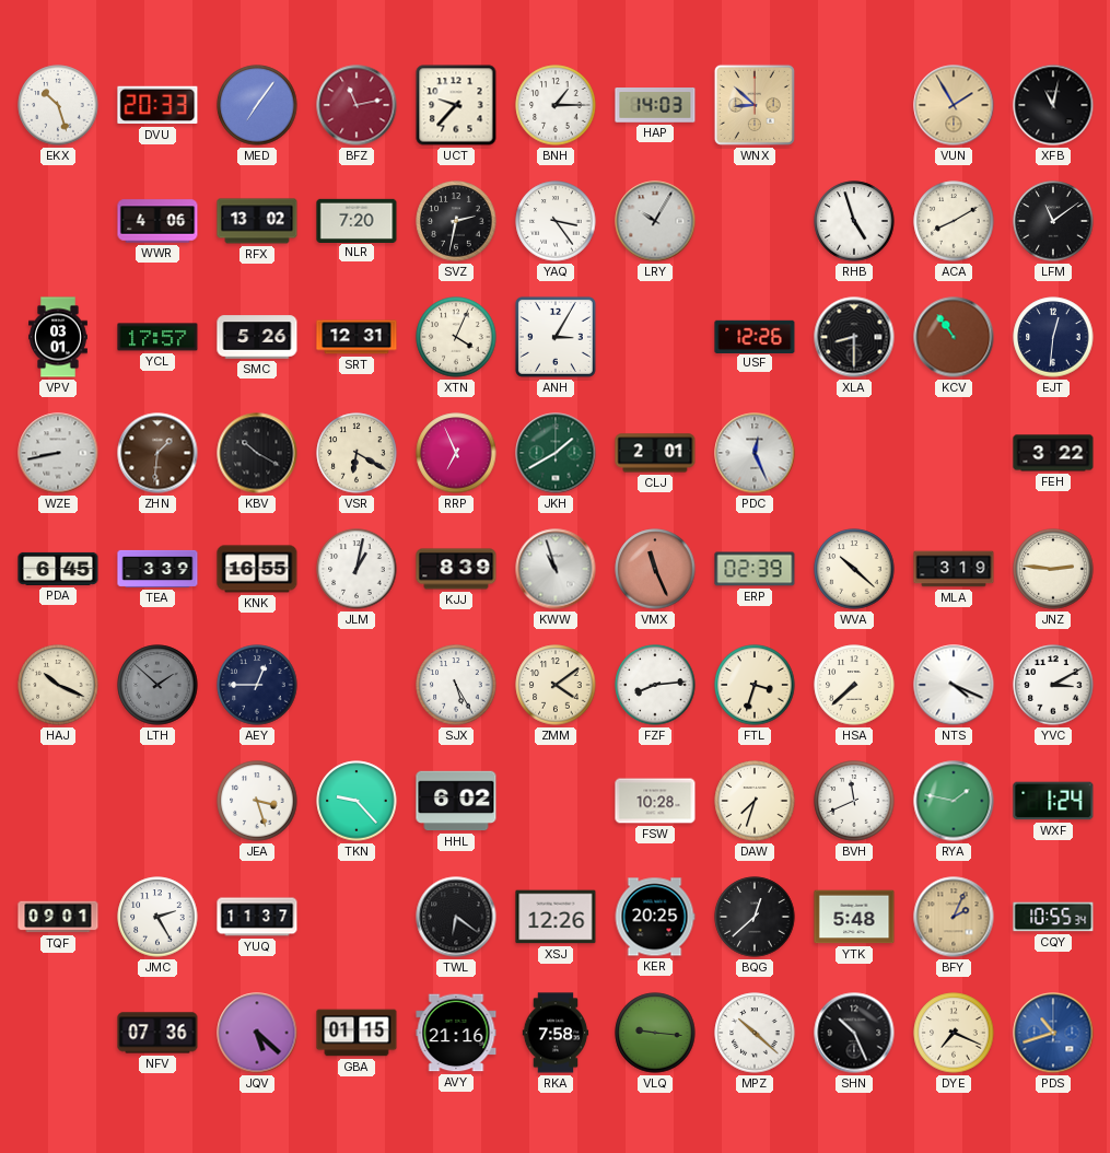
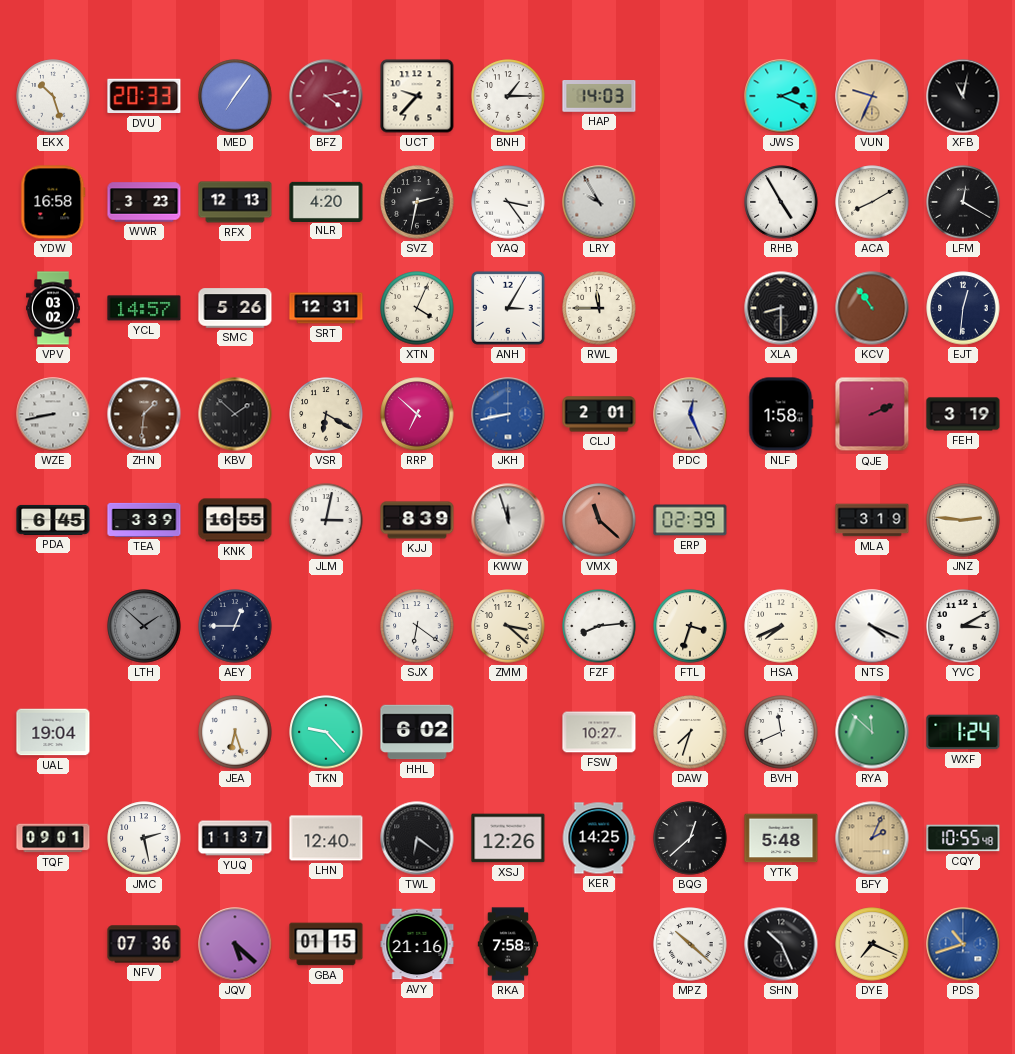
BFZ: 11:13 -> 4:13 (326, 96)
WNX: 8:52 -> none (755, 105)
JWS: none -> 2:19 (781, 96)
VUN: 1:55 -> 9:34 (872, 96)
YDW: none -> 16:58 (53, 202)
WWR: 4:06 -> 3:23 (144, 202)
RFX: 13:02 -> 12:13 (235, 202)
NLR: 7:20 -> 4:20 (326, 201)
LRY: 10:05 -> 9:55 (599, 202)
RHB: 4:57 -> 4:55 (781, 202)
LFM: 11:09 -> 12:20 (963, 202)
VPV: 03:01 -> 03:02 (54, 308)
YCL: 17:57 -> 14:57 (144, 308)
RWL: none -> 11:45 (599, 308)
USF: 12:26 -> none (755, 336)
KBV: 10:20 -> 1:52 (235, 414)
RRP: 6:56 -> 6:52 (417, 414)
JKH: 1:40 -> 8:43 (508, 414)
JKH dial: green -> blue (508, 414)
NLF: none -> 1:58 (781, 414)
QJE: none -> 2:11 (872, 414)
FEH: 3:22 -> 3:19 (963, 414)
JLM: 1:02 -> 3:02 (326, 520)
KWW: 10:57 -> 11:57 (508, 520)
VMX: 11:26 -> 11:22 (599, 520)
WVA: 10:22 -> none (854, 569)
HAJ: 10:19 -> none (58, 685)
SJX: 5:25 -> 6:21 (417, 626)
ZMM: 4:09 -> 3:22 (508, 626)
HSA: 7:38 -> 7:41 (781, 626)
UAL: none -> 19:04 (53, 732)
JEA: 3:27 -> 6:27 (235, 732)
FSW: 10:28 -> 10:27 (599, 732)
RYA: 1:47 -> 11:52 (872, 732)
JMC: 2:25 -> 2:28 (144, 838)
LHN: none -> 12:40 (326, 838)
KER: 20:25 -> 14:25 (599, 838)
CQY: 10:55:34 -> 10:55:48 (963, 838)
VLQ: 9:16 -> none (655, 1033)
